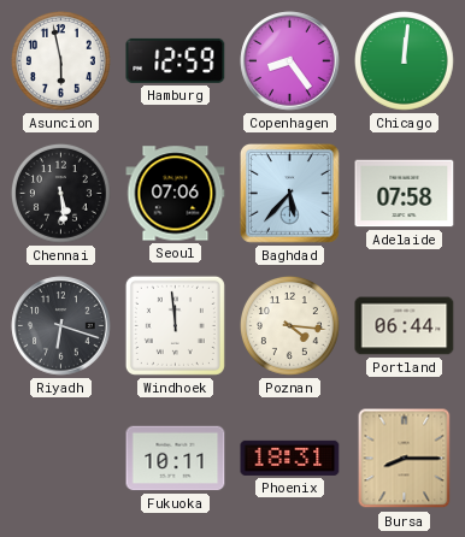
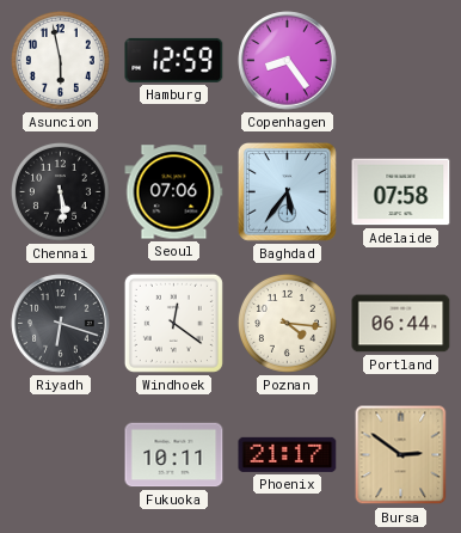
Chicago: 12:01 -> none (405, 61)
Baghdad: 5:37 -> 5:36 (288, 192)
Windhoek: 11:59 -> 12:21 (173, 323)
Phoenix: 18:31 -> 21:17 (288, 454)
Bursa: 8:15 -> 2:51 (401, 455)
